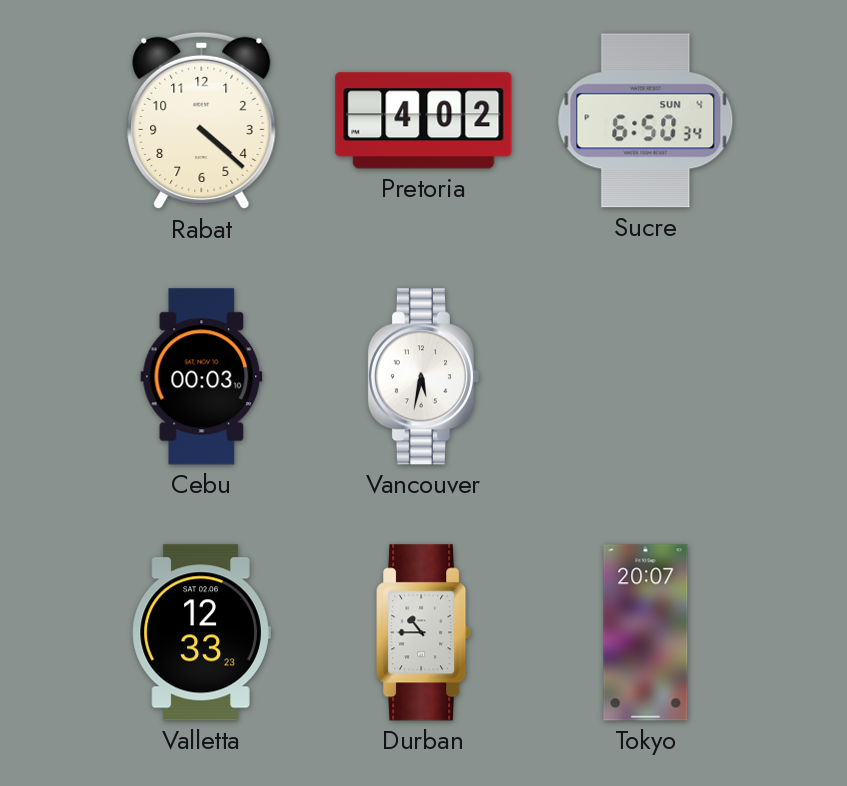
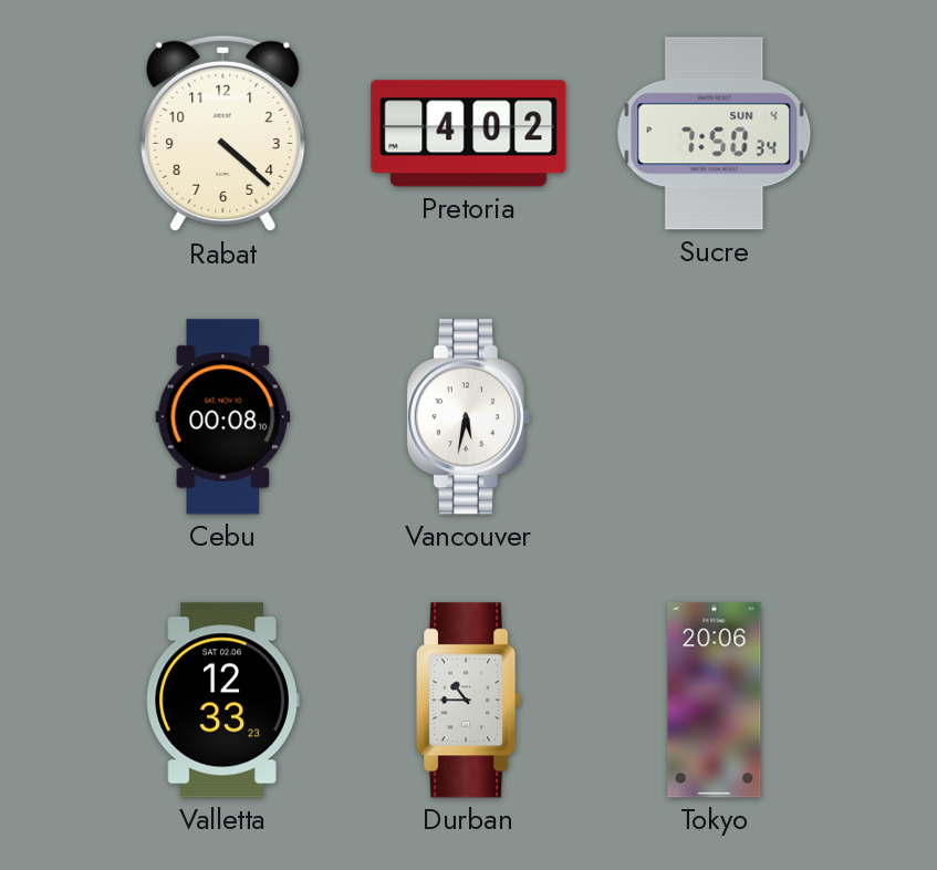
Sucre: 6:50 -> 7:50 (715, 134)
Cebu: 00:03 -> 00:08 (223, 417)
Tokyo: 20:07 -> 20:06 (715, 701)
